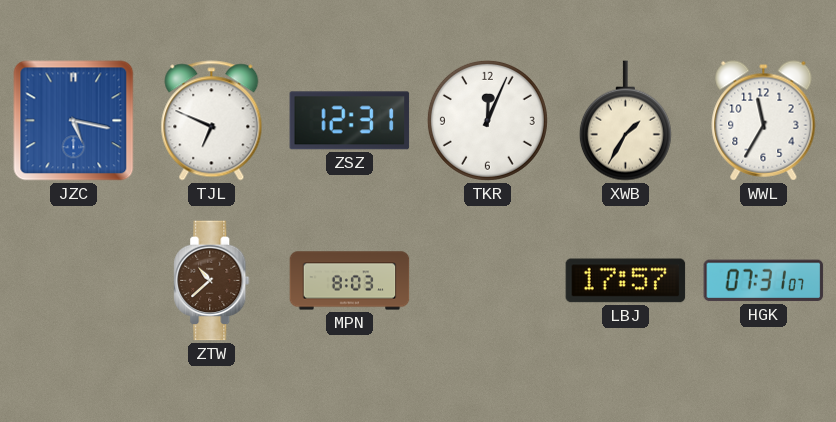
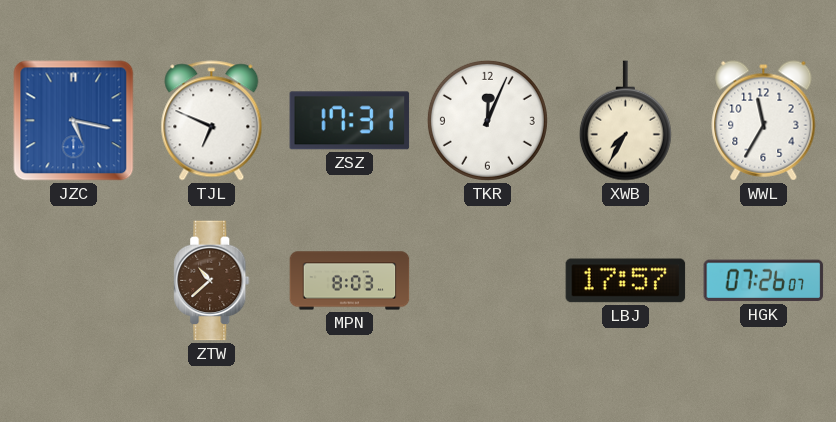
ZSZ: 12:31 -> 17:31 (350, 121)
XWB: 1:35 -> 7:35 (625, 121)
HGK: 07:31 -> 07:26 (764, 281)
